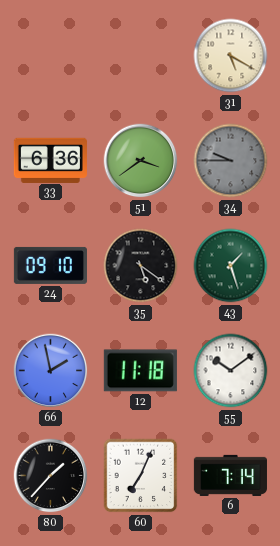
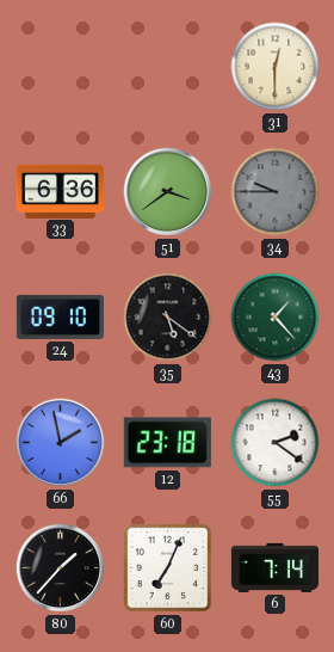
31: 5:20 -> 12:30 (276, 67)
43: 1:27 -> 1:23 (276, 318)
12: 11:18 -> 23:18 (167, 443)
55: 10:09 -> 2:21 (276, 443)
